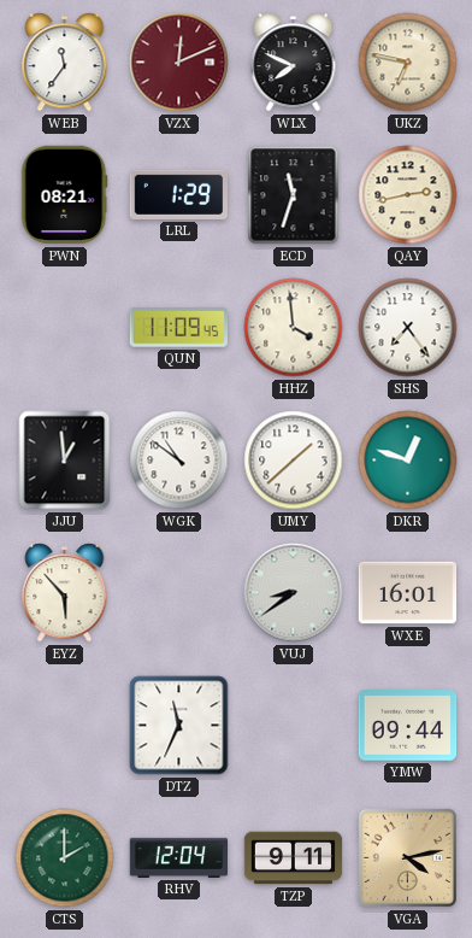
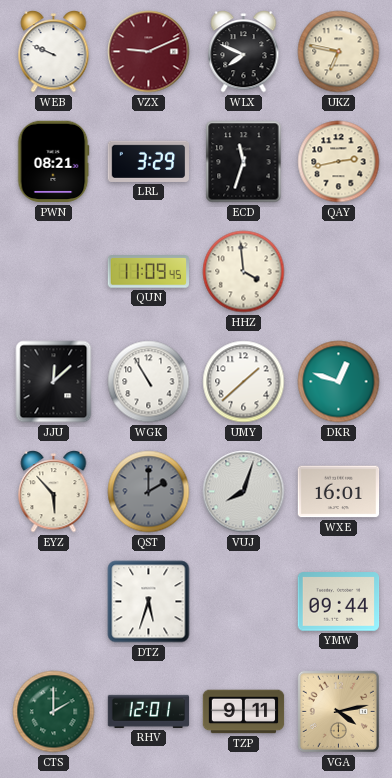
WEB: 11:36 -> 9:49 (54, 52)
VZX: 12:11 -> 9:11 (149, 52)
LRL: 1:29 -> 3:29 (148, 161)
SHS: 7:24 -> none (408, 328)
JJU: 12:59 -> 12:08 (54, 382)
WGK: 10:51 -> 10:55 (149, 382)
QST: none -> 2:00 (149, 492)
VUJ: 8:39 -> 8:03 (244, 492)
DTZ: 11:34 -> 5:33 (149, 602)
RHV: 12:04 -> 12:01 (149, 711)
